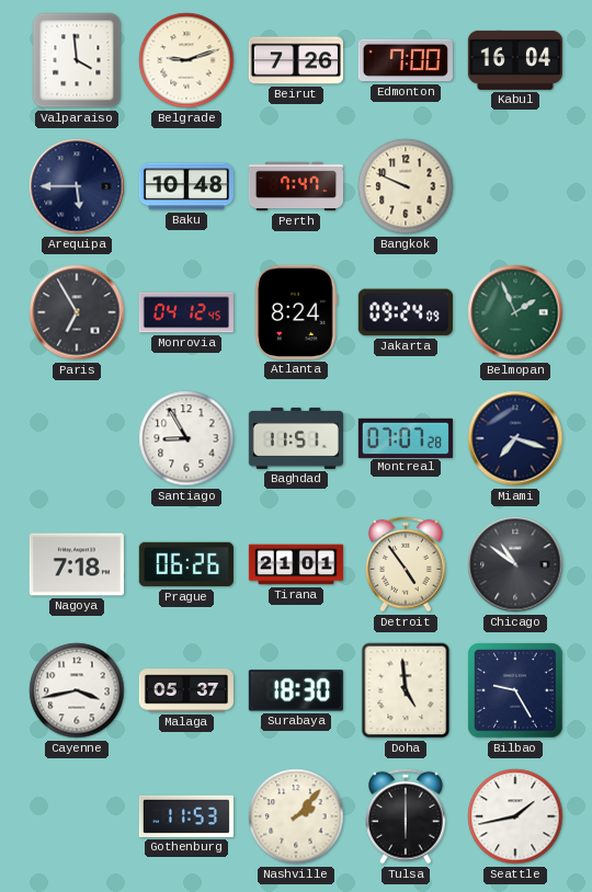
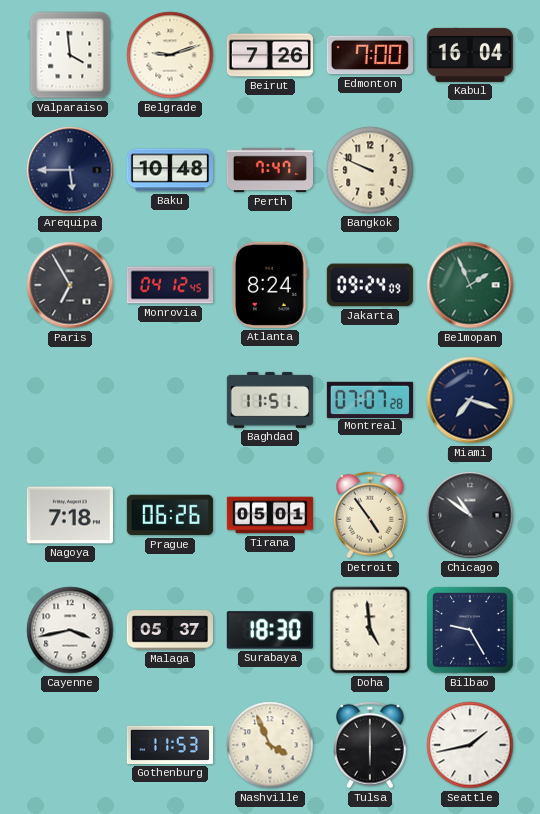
Santiago: 8:55 -> none (186, 438)
Tirana: 21:01 -> 05:01 (269, 515)
Nashville: 2:07 -> 3:56 (270, 745)
